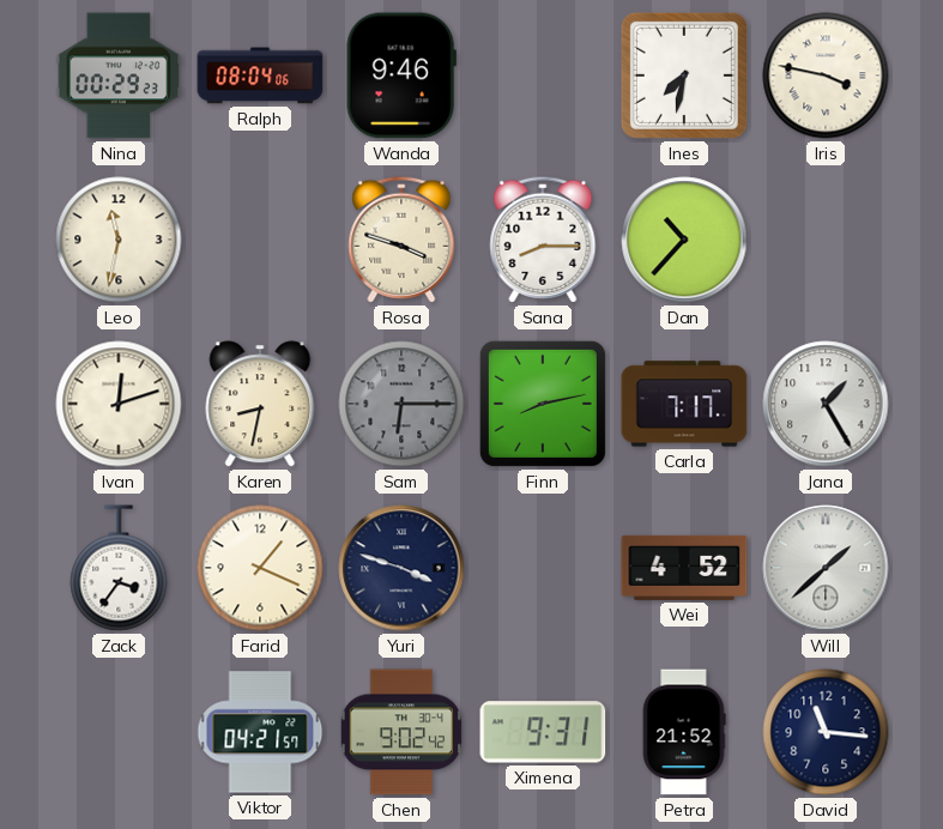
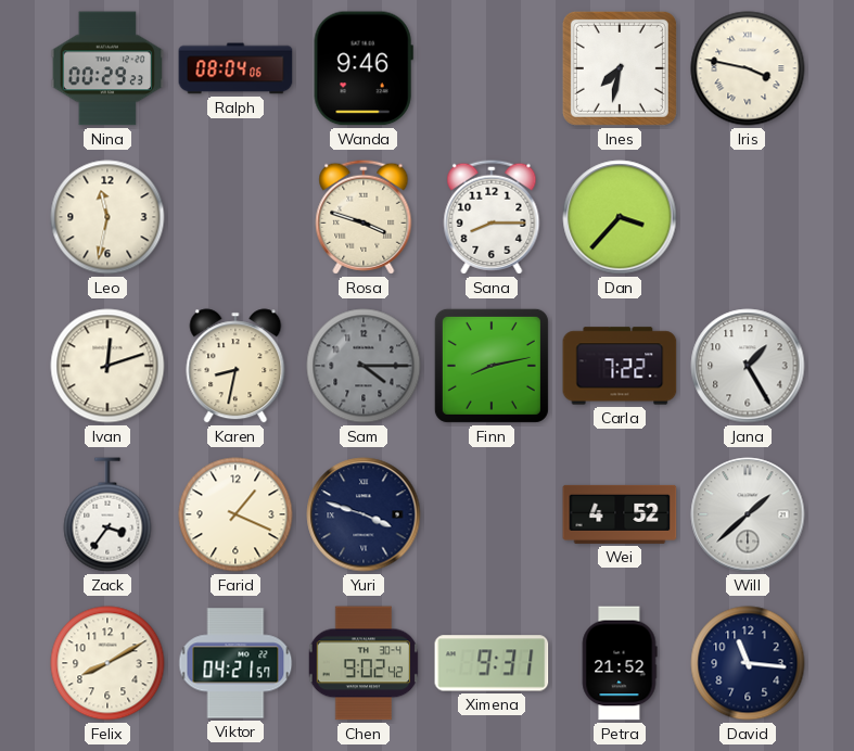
Dan: 10:37 -> 3:37 (620, 217)
Sam: 6:15 -> 4:15 (364, 366)
Carla: 7:17 -> 7:22 (620, 366)
Felix: none -> 8:10 (107, 663)
